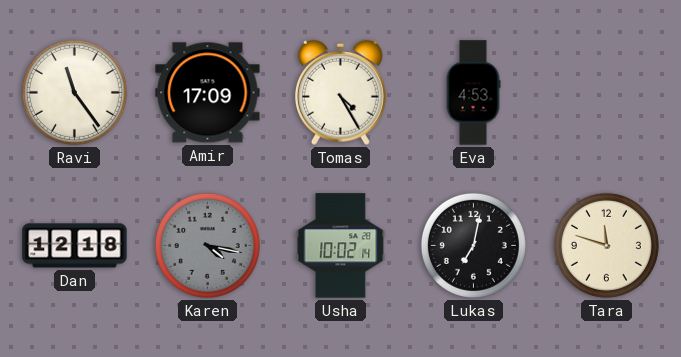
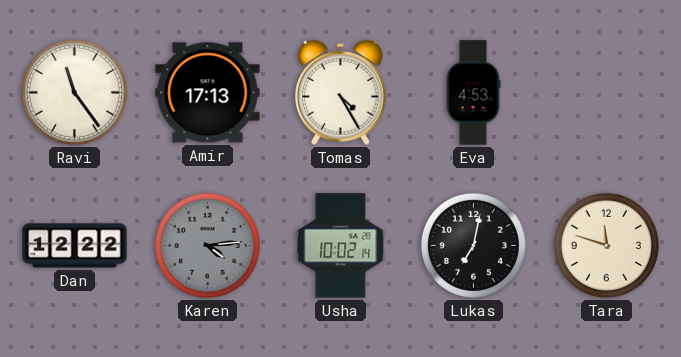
Amir: 17:09 -> 17:13 (208, 93)
Dan: 12:18 -> 12:22 (75, 246)
Karen: 4:17 -> 4:14 (207, 245)
